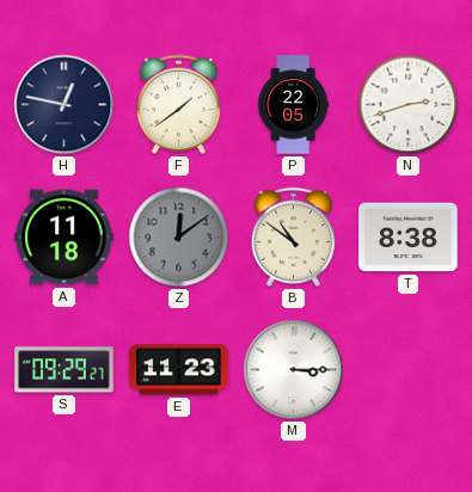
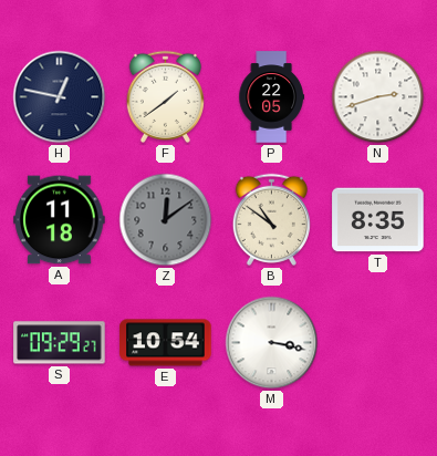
T: 8:38 -> 8:35 (378, 220)
E: 11:23 -> 10:54 (166, 343)
M: 3:15 -> 3:17 (272, 343)
